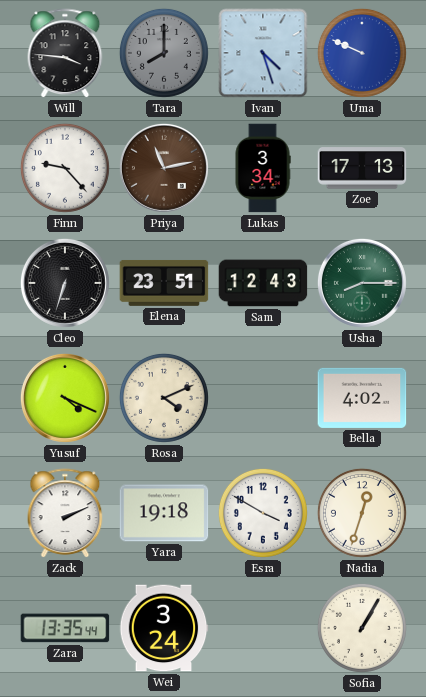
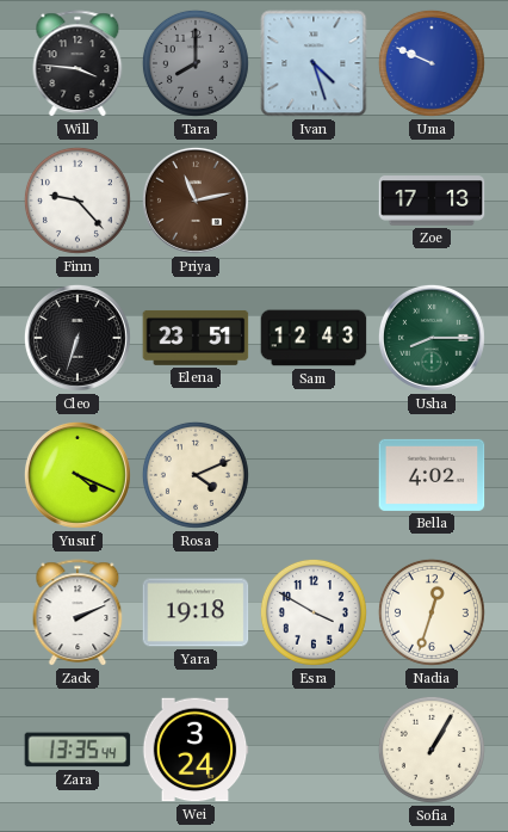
Lukas: 3:34 -> none (263, 168)
